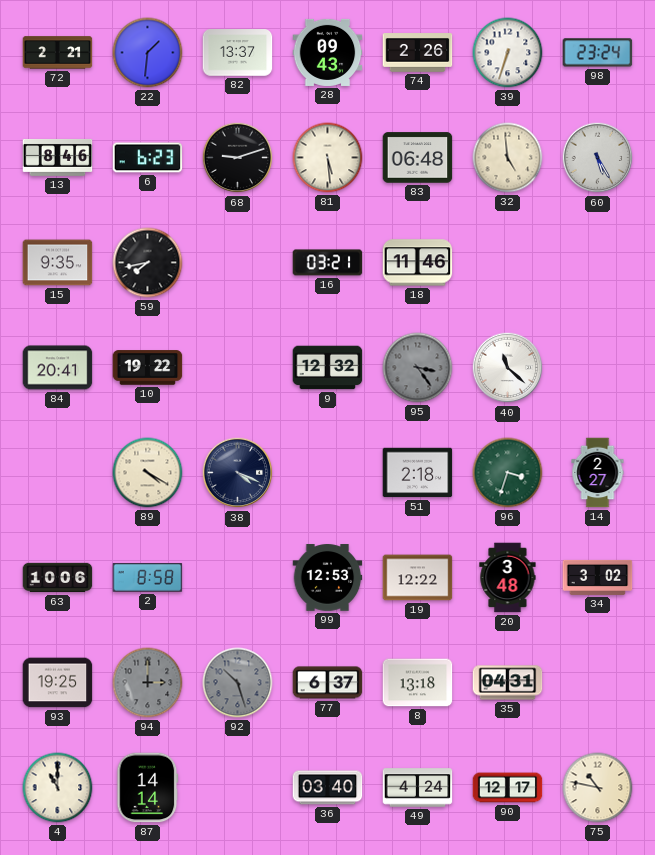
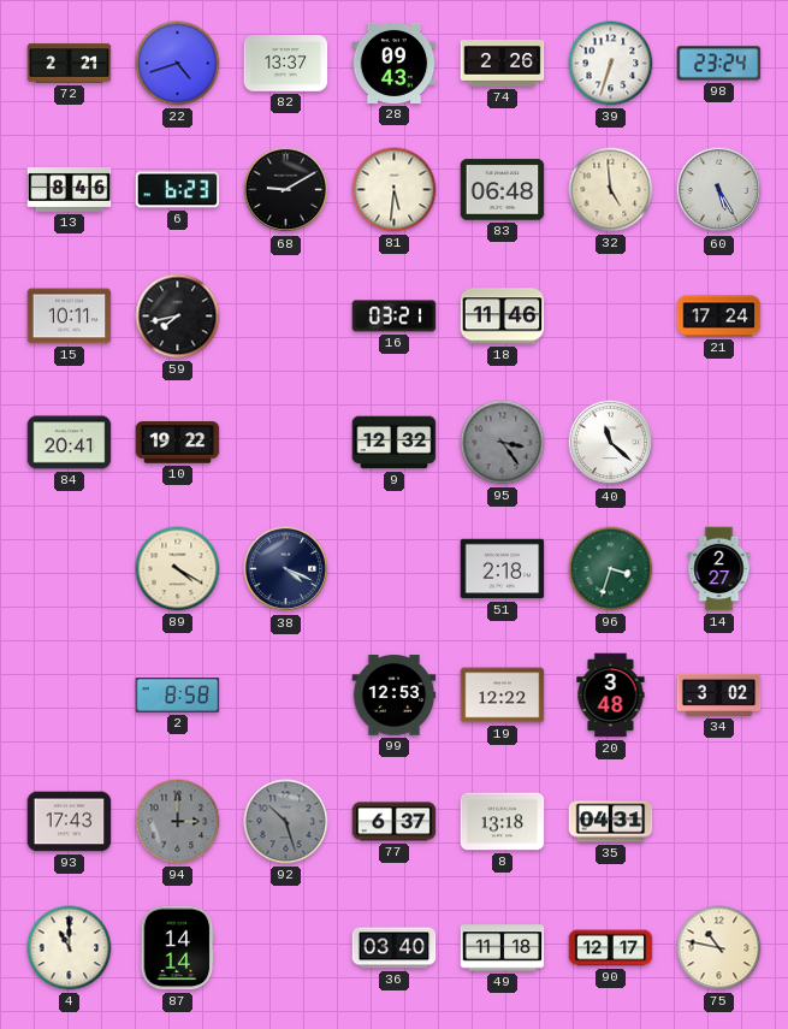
22: 1:31 -> 4:42 (178, 64)
68: 9:12 -> 9:10 (286, 190)
81: 5:29 -> 5:31 (395, 190)
15: 9:35 -> 10:11 (70, 317)
21: none -> 17:24 (719, 317)
63: 10:06 -> none (58, 578)
93: 19:25 -> 17:43 (70, 822)
49: 4:24 -> 11:18 (503, 948)
